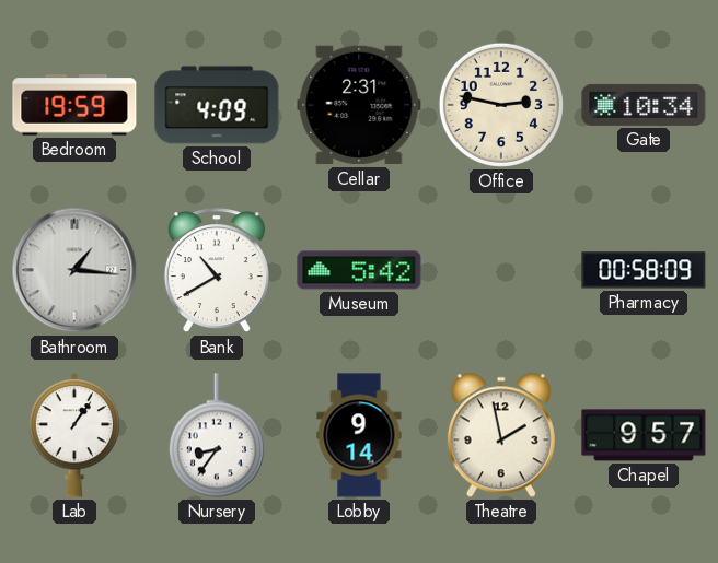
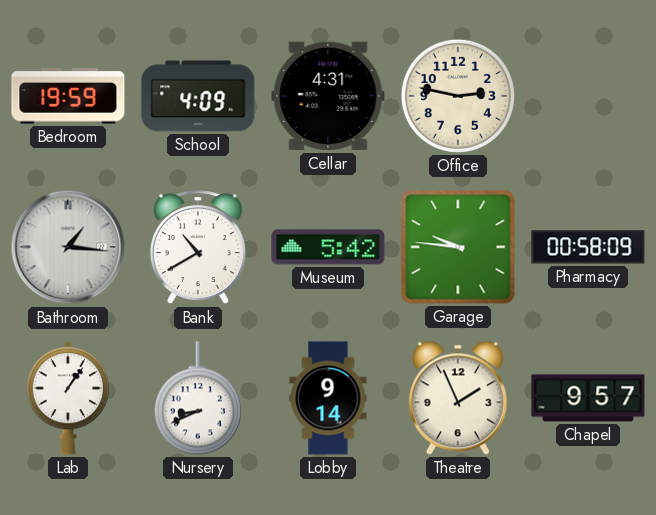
Cellar: 2:31 -> 4:31 (328, 96)
Gate: 10:34 -> none (644, 105)
Garage: none -> 9:46 (458, 247)
Nursery: 8:36 -> 8:41 (198, 398)
Theatre: 1:58 -> 1:56 (458, 398)
